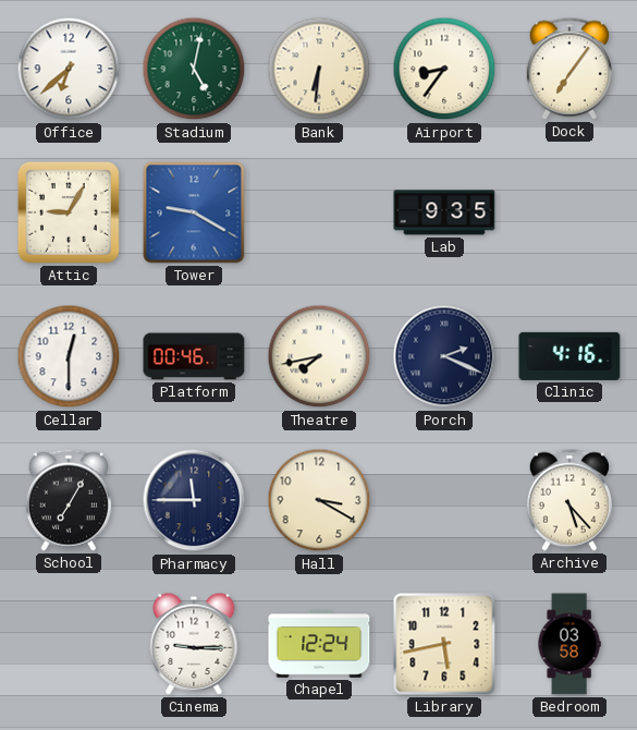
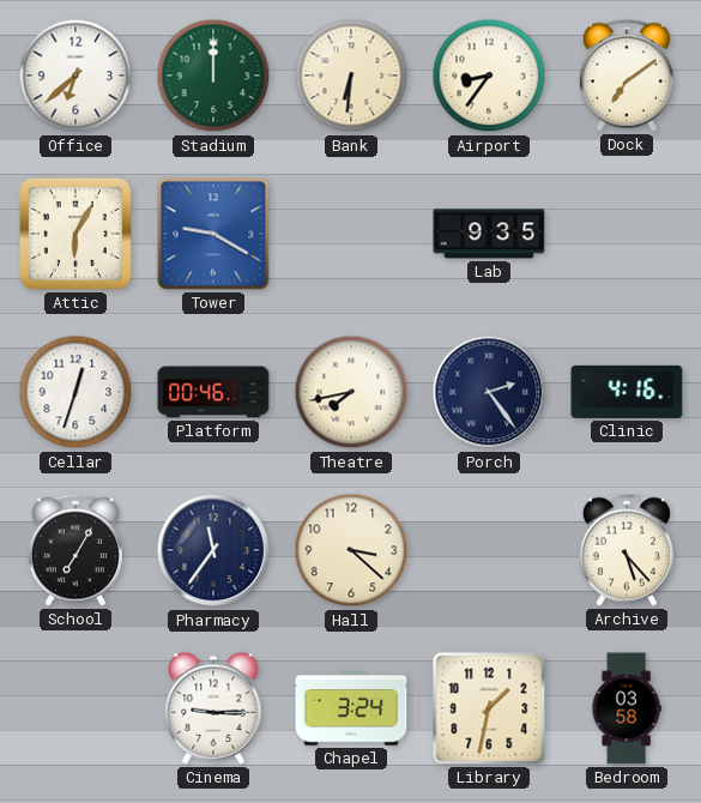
Stadium: 5:02 -> 12:00 (213, 76)
Dock: 7:06 -> 7:09 (627, 76)
Attic: 9:05 -> 6:05 (75, 234)
Cellar: 12:30 -> 12:33 (75, 392)
Porch: 2:19 -> 2:24 (489, 392)
Pharmacy: 11:45 -> 11:36 (213, 550)
Hall: 3:20 -> 3:22 (351, 550)
Chapel: 12:24 -> 3:24 (351, 710)
Library: 5:43 -> 1:32 (489, 708)
